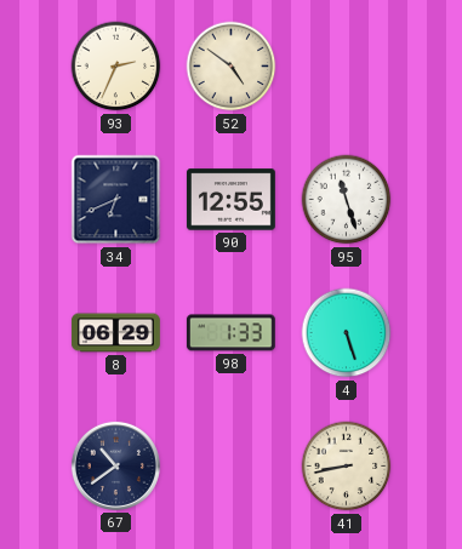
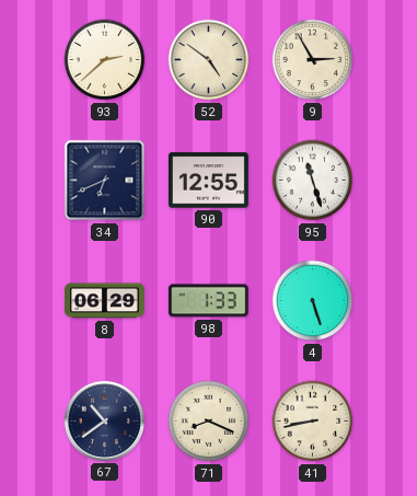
93: 2:34 -> 2:38 (105, 60)
9: none -> 2:55 (313, 60)
71: none -> 8:19 (209, 422)
